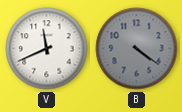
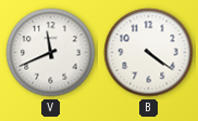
B dial: grey -> white (149, 53)
